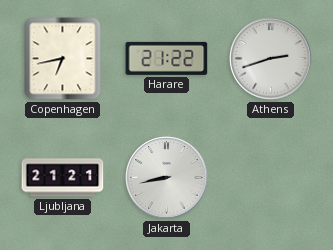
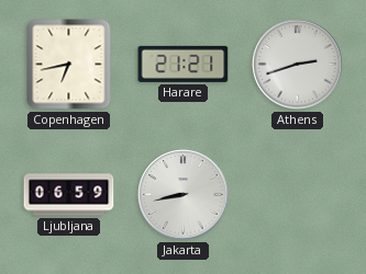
Harare: 21:22 -> 21:21 (184, 64)
Ljubljana: 21:21 -> 06:59 (69, 195)
